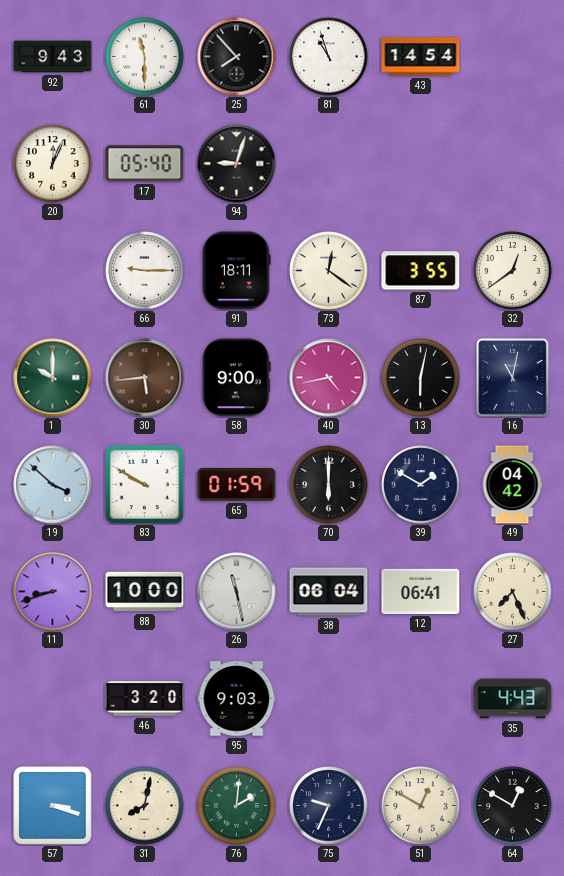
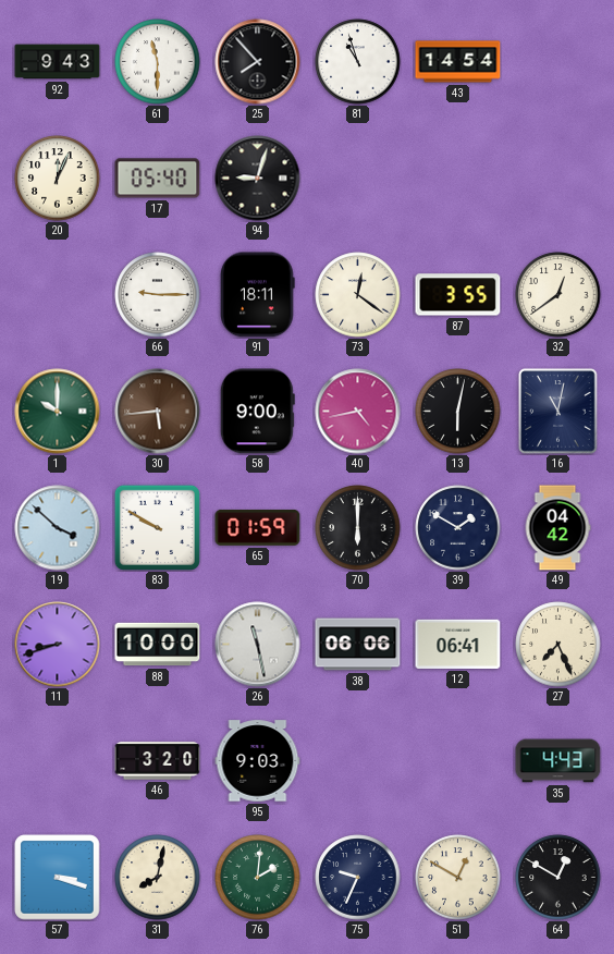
38: 06:04 -> 06:06 (358, 645)
